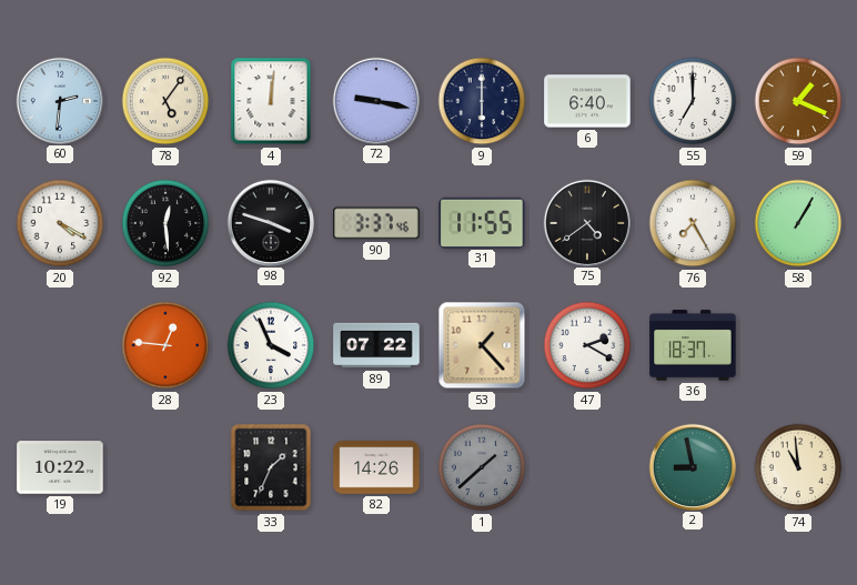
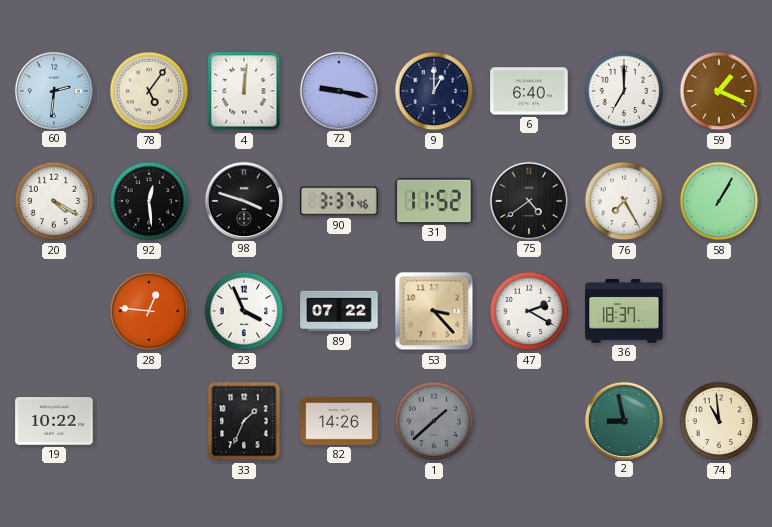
9: 6:00 -> 1:00 (434, 91)
31: 11:55 -> 11:52 (434, 200)
53: 1:23 -> 3:23 (434, 311)
